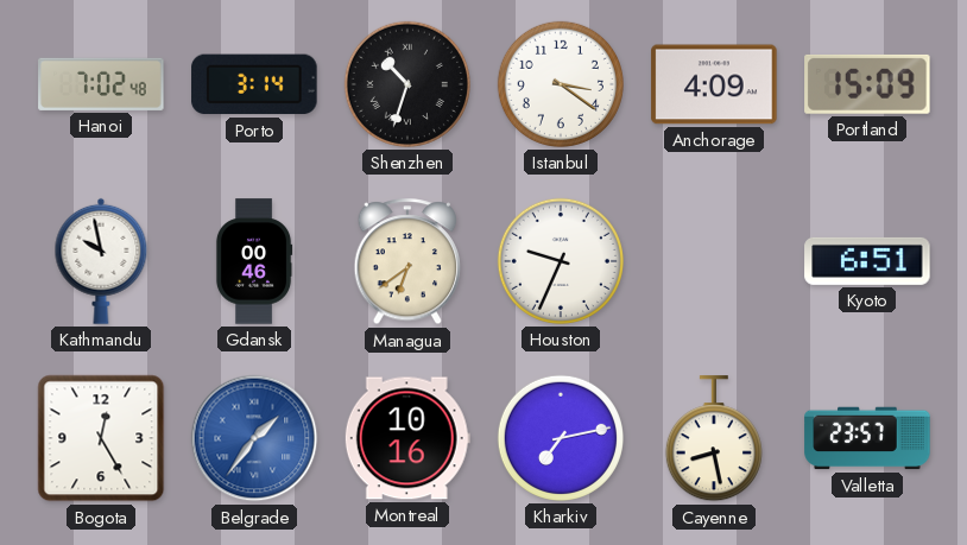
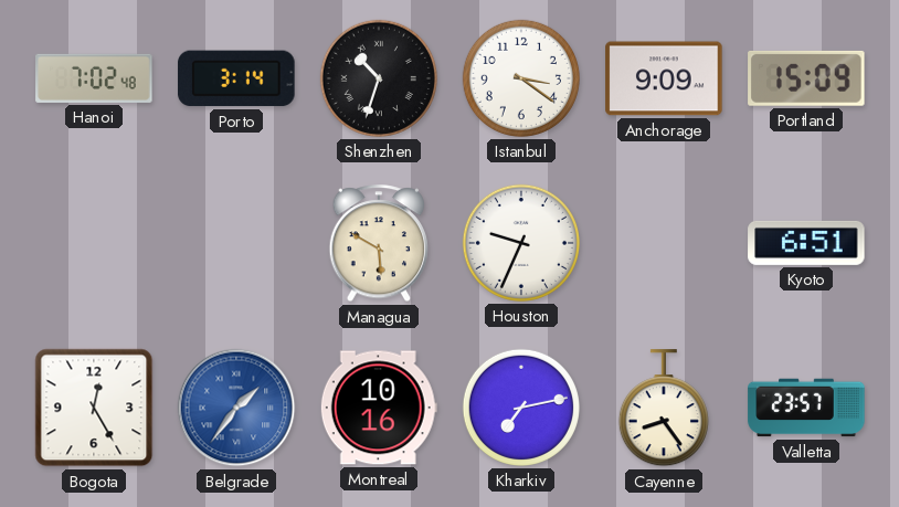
Anchorage: 4:09 -> 9:09 (664, 78)
Kathmandu: 9:58 -> none (101, 261)
Gdansk: 00:46 -> none (254, 261)
Managua: 6:39 -> 5:50 (379, 244)
Cayenne: 8:28 -> 8:24 (664, 409)
